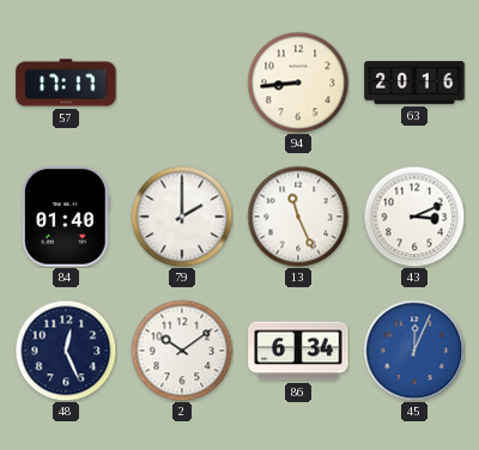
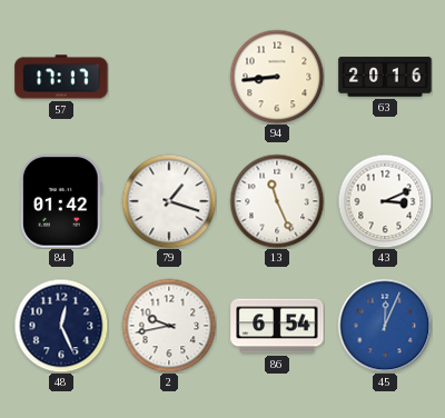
84: 01:40 -> 01:42 (62, 201)
79: 2:00 -> 1:18 (169, 201)
2: 10:09 -> 9:43 (169, 326)
86: 6:34 -> 6:54 (277, 326)
